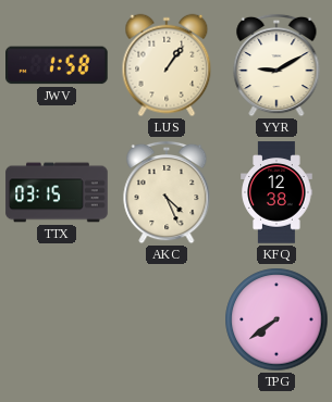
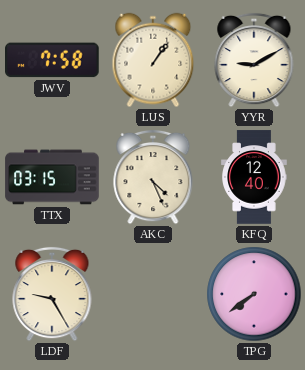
JWV: 1:58 -> 7:58 (53, 60)
KFQ: 12:38 -> 12:40 (254, 177)
LDF: none -> 9:25 (52, 294)
